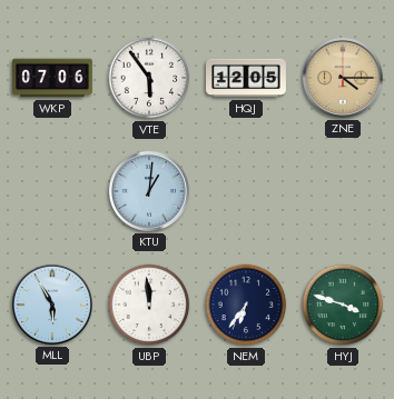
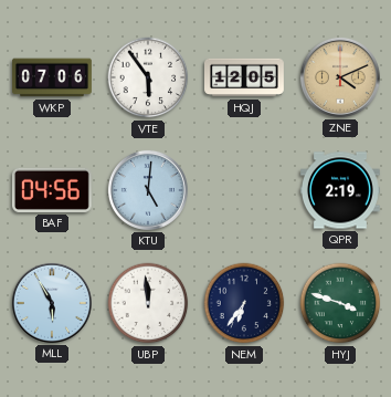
ZNE: 4:15 -> 4:11 (340, 77)
BAF: none -> 04:56 (52, 190)
KTU: 1:01 -> 5:01 (148, 190)
QPR: none -> 2:19 (340, 190)
